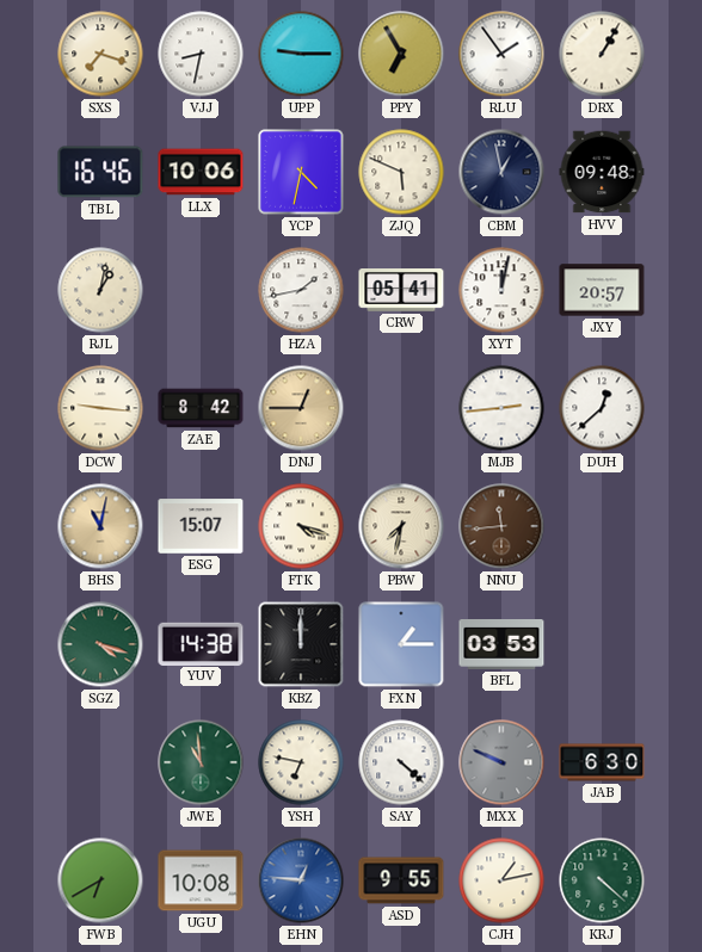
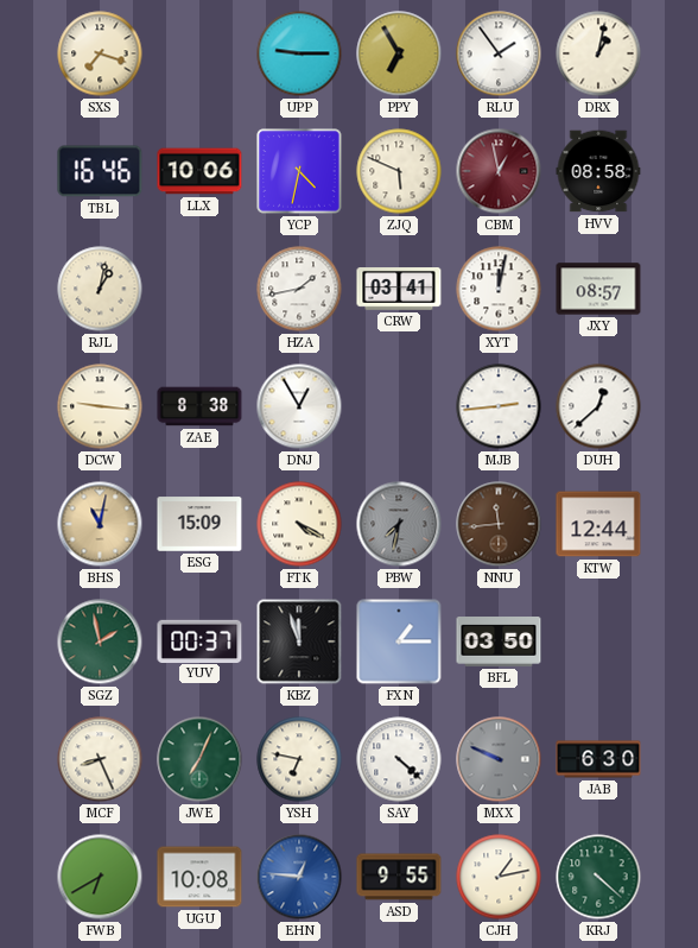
VJJ: 8:32 -> none (201, 54)
DRX: 1:05 -> 1:02 (598, 53)
CBM dial: navy -> burgundy (499, 171)
HVV: 09:48 -> 08:58 (598, 171)
CRW: 05:41 -> 03:41 (399, 289)
JXY: 20:57 -> 08:57 (598, 289)
ZAE: 8:42 -> 8:38 (199, 406)
DNJ: 12:45 -> 12:55 (299, 406)
DNJ dial: champagne -> white (299, 406)
ESG: 15:07 -> 15:09 (199, 524)
FTK: 4:18 -> 4:20 (299, 524)
PBW dial: cream -> grey (399, 524)
KTW: none -> 12:44 (598, 524)
SGZ: 4:18 -> 1:58 (100, 642)
YUV: 14:38 -> 00:37 (199, 640)
KBZ: 12:00 -> 11:57 (299, 642)
BFL: 03:53 -> 03:50 (499, 643)
MCF: none -> 8:26 (100, 759)
JWE: 10:59 -> 7:04 (199, 759)
